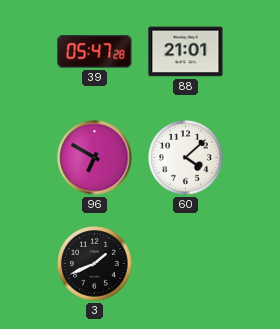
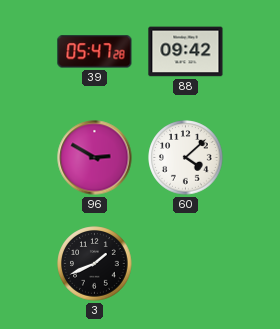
88: 21:01 -> 09:42 (186, 52)
96: 6:50 -> 2:50 (95, 158)
